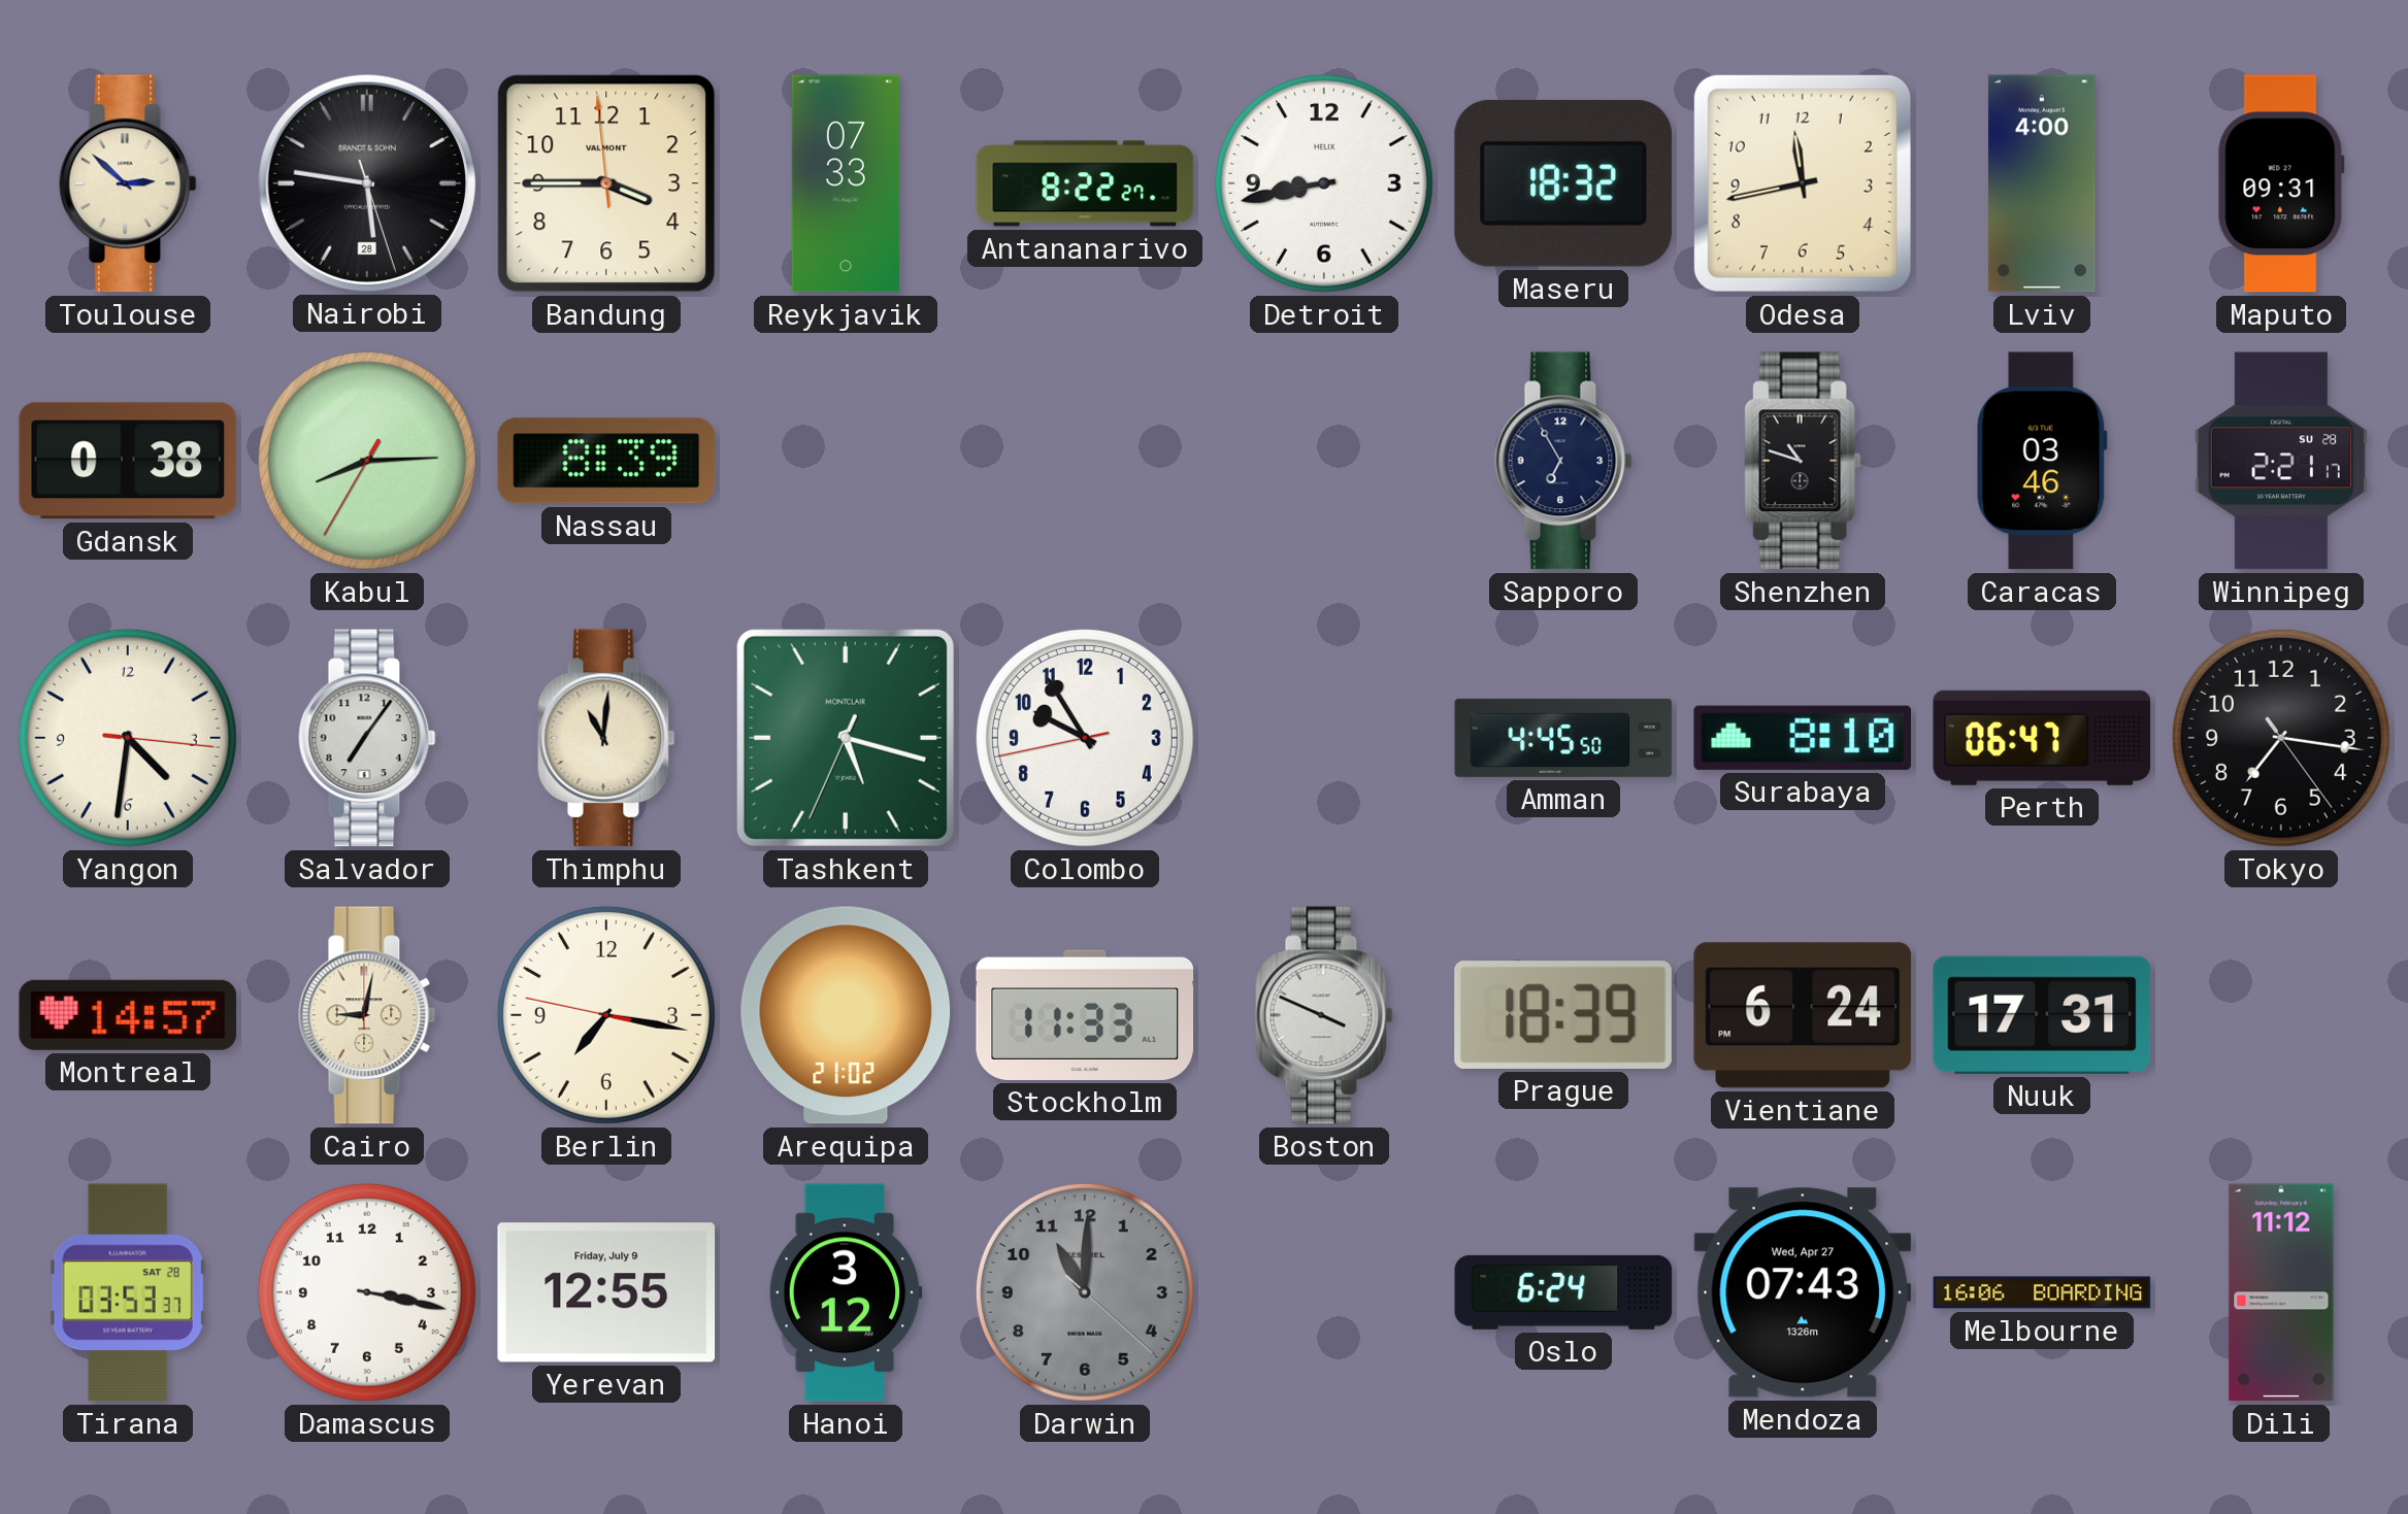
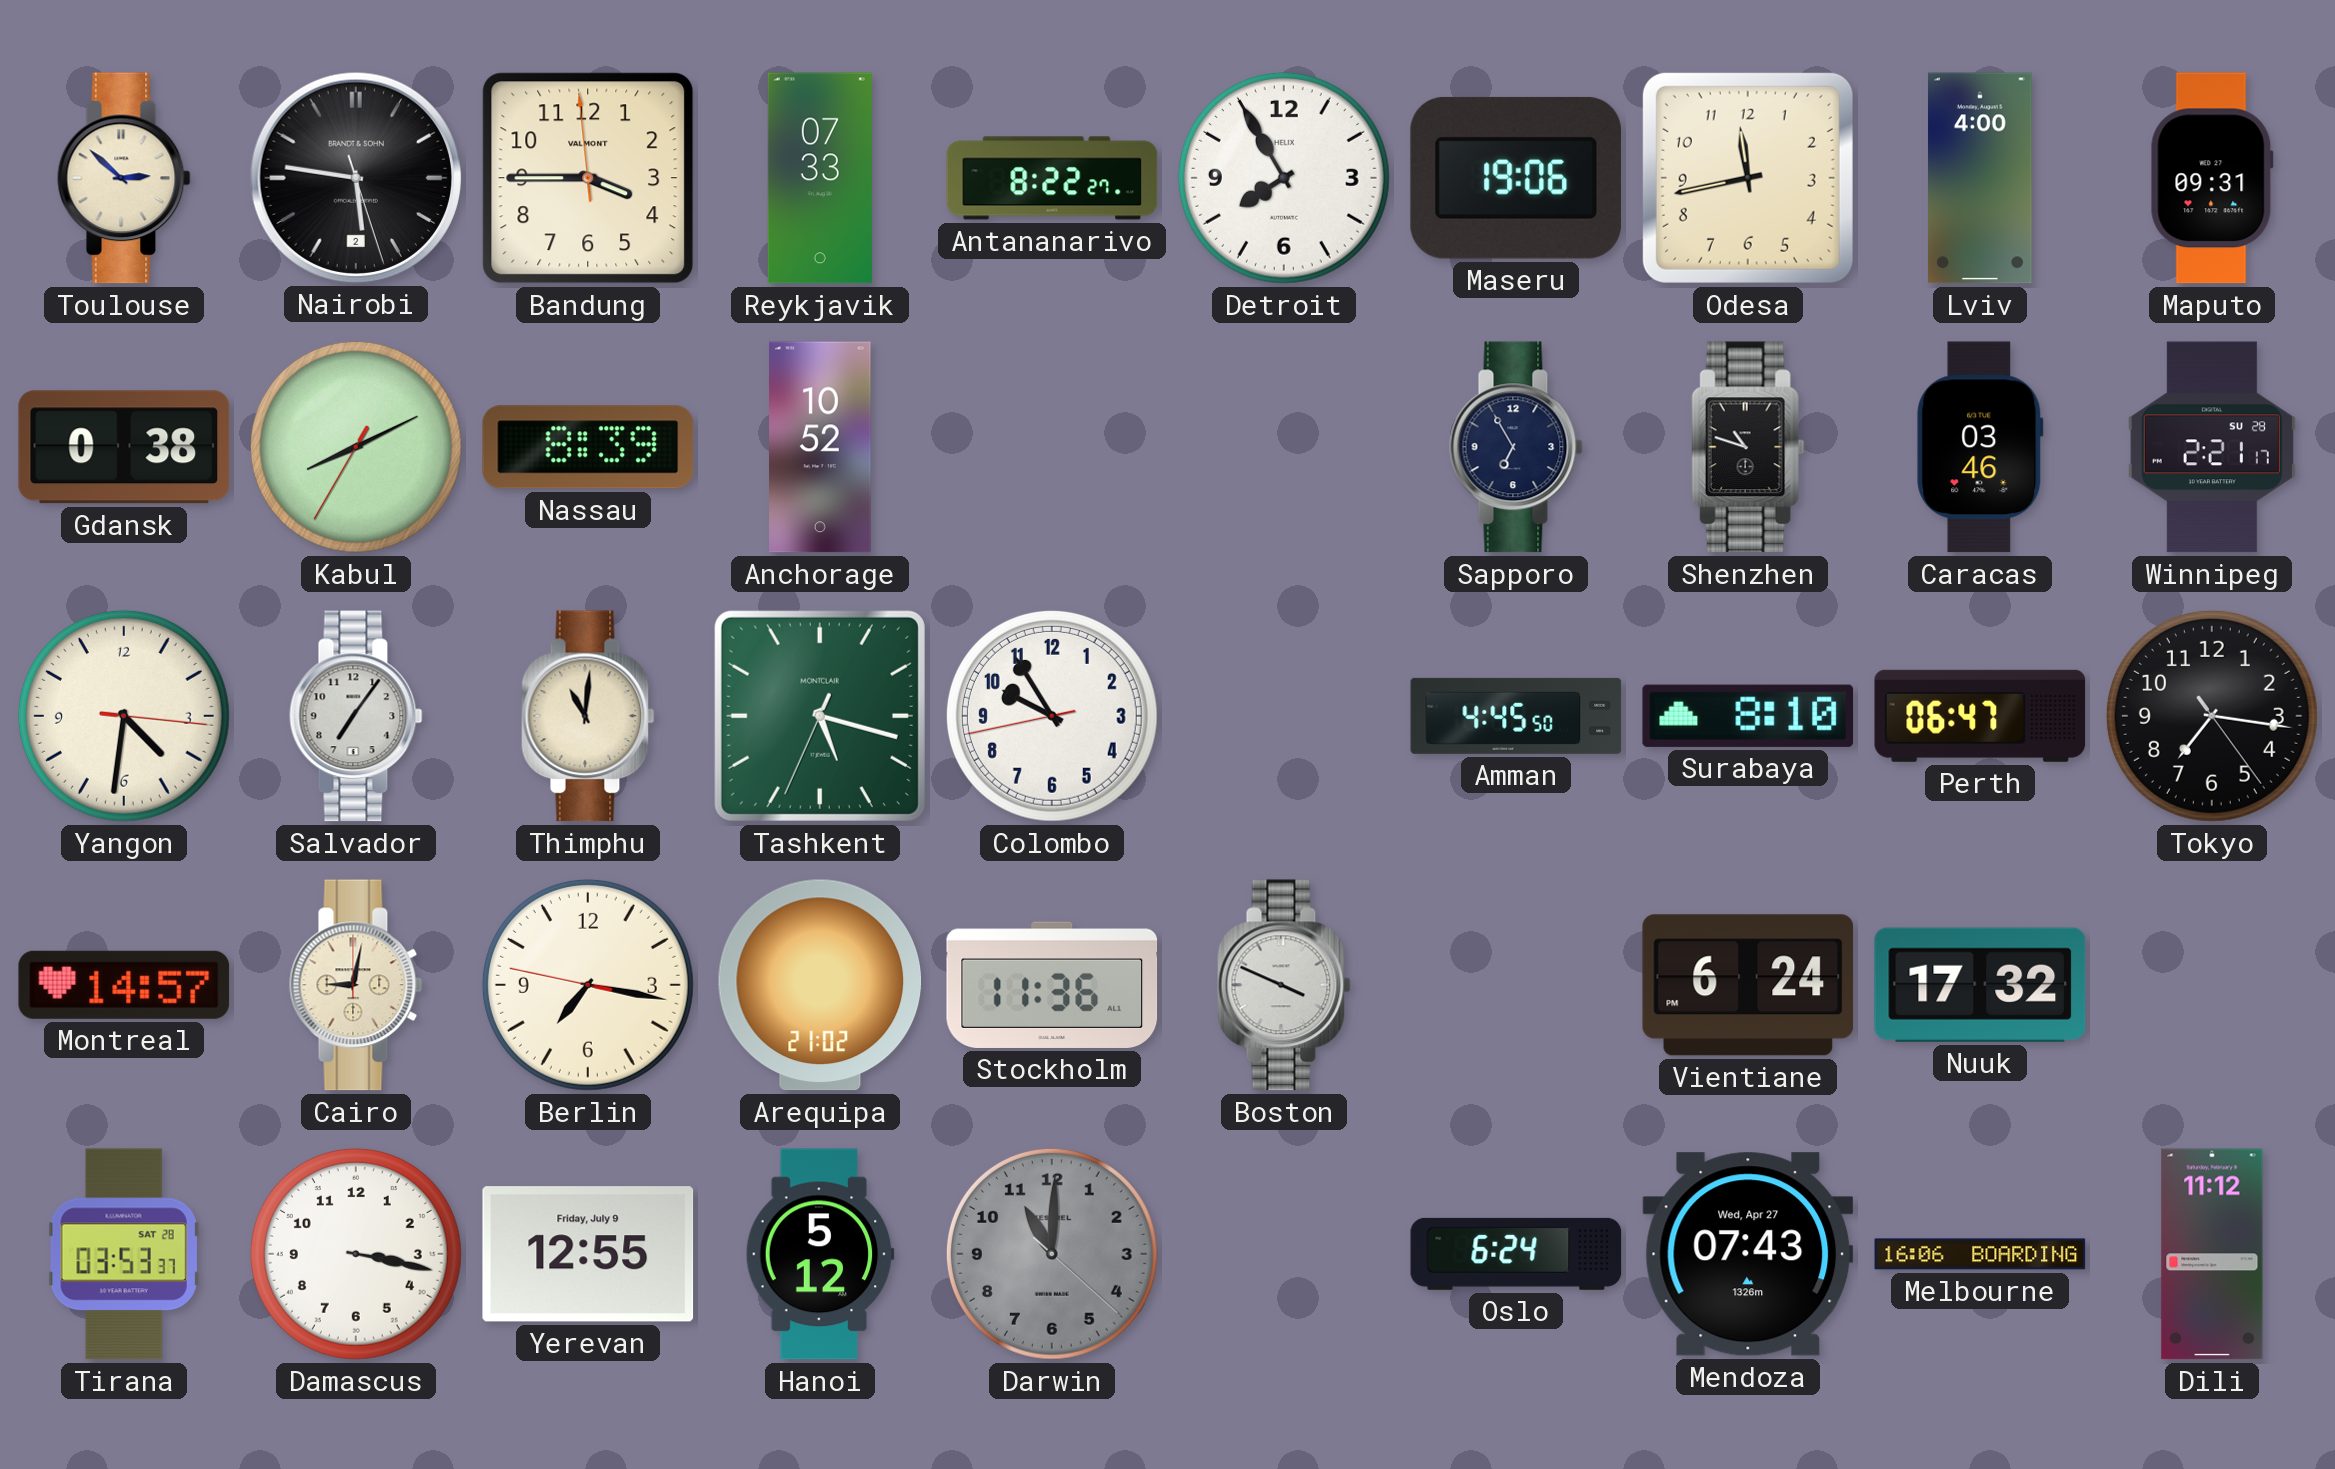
Nairobi date: 28 -> 2 (355, 177)
Detroit: 8:43 -> 7:55 (1284, 178)
Maseru: 18:32 -> 19:06 (1516, 178)
Kabul: 8:14 -> 8:10 (356, 447)
Anchorage: none -> 10:52 (820, 447)
Stockholm: 11:33 -> 11:36 (1052, 985)
Prague: 18:39 -> none (1563, 1015)
Nuuk: 17:31 -> 17:32 (1980, 985)
Hanoi: 3:12 -> 5:12 (820, 1254)
